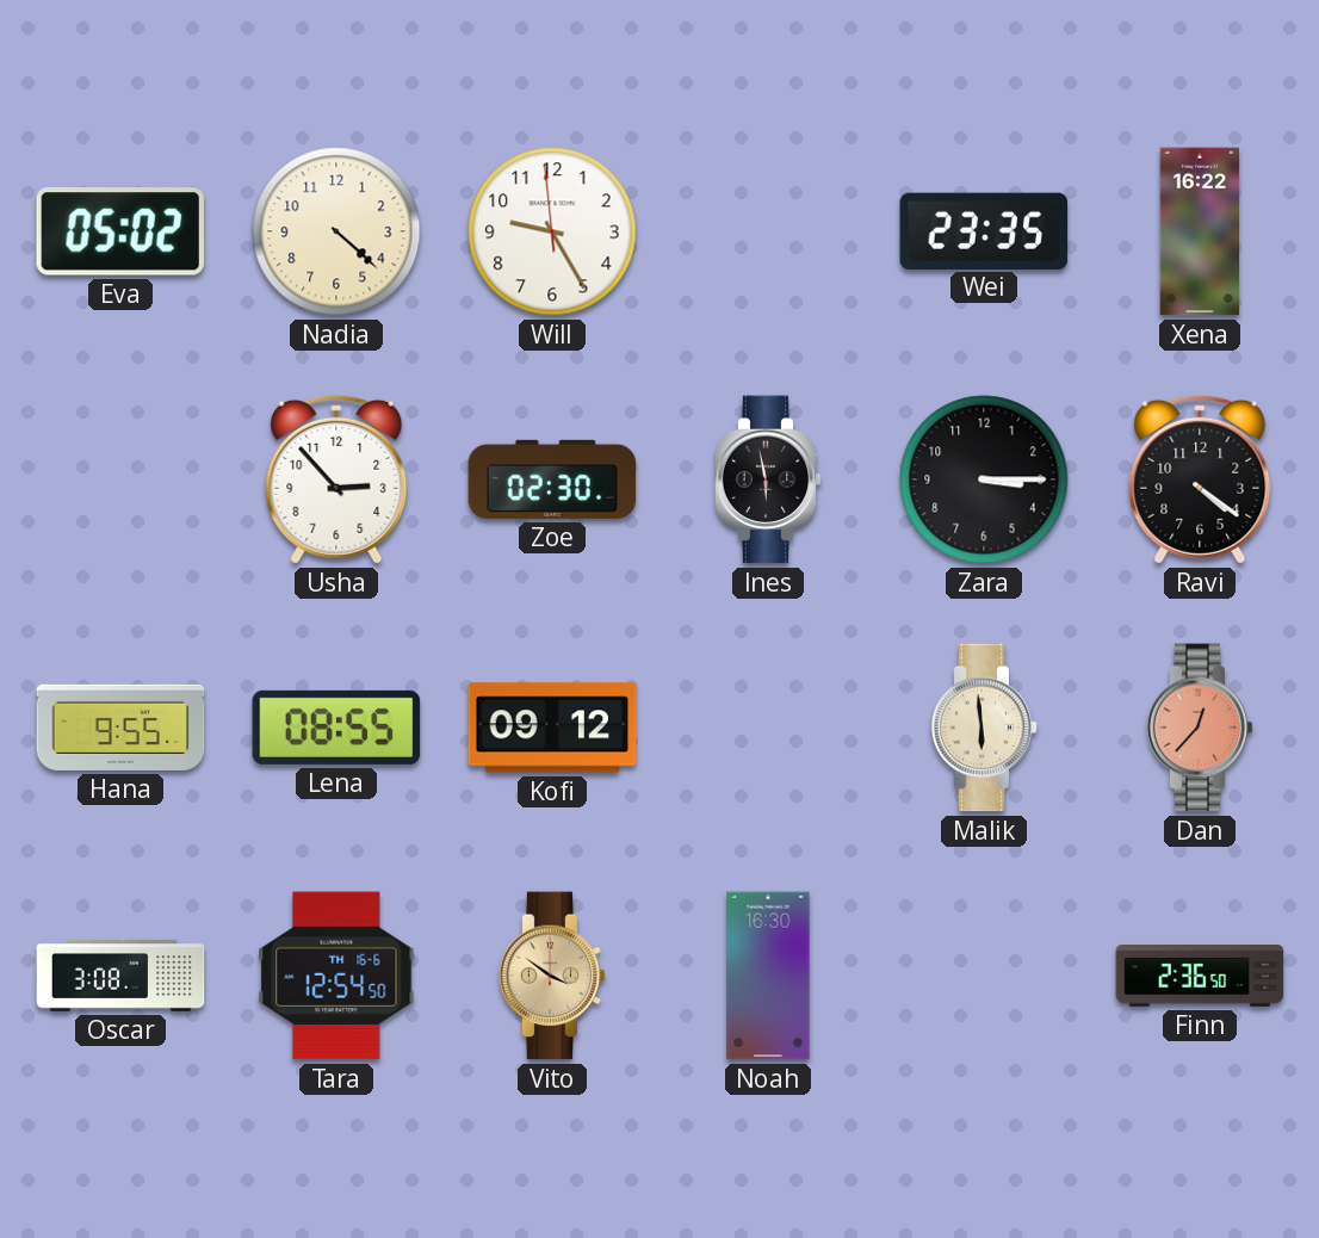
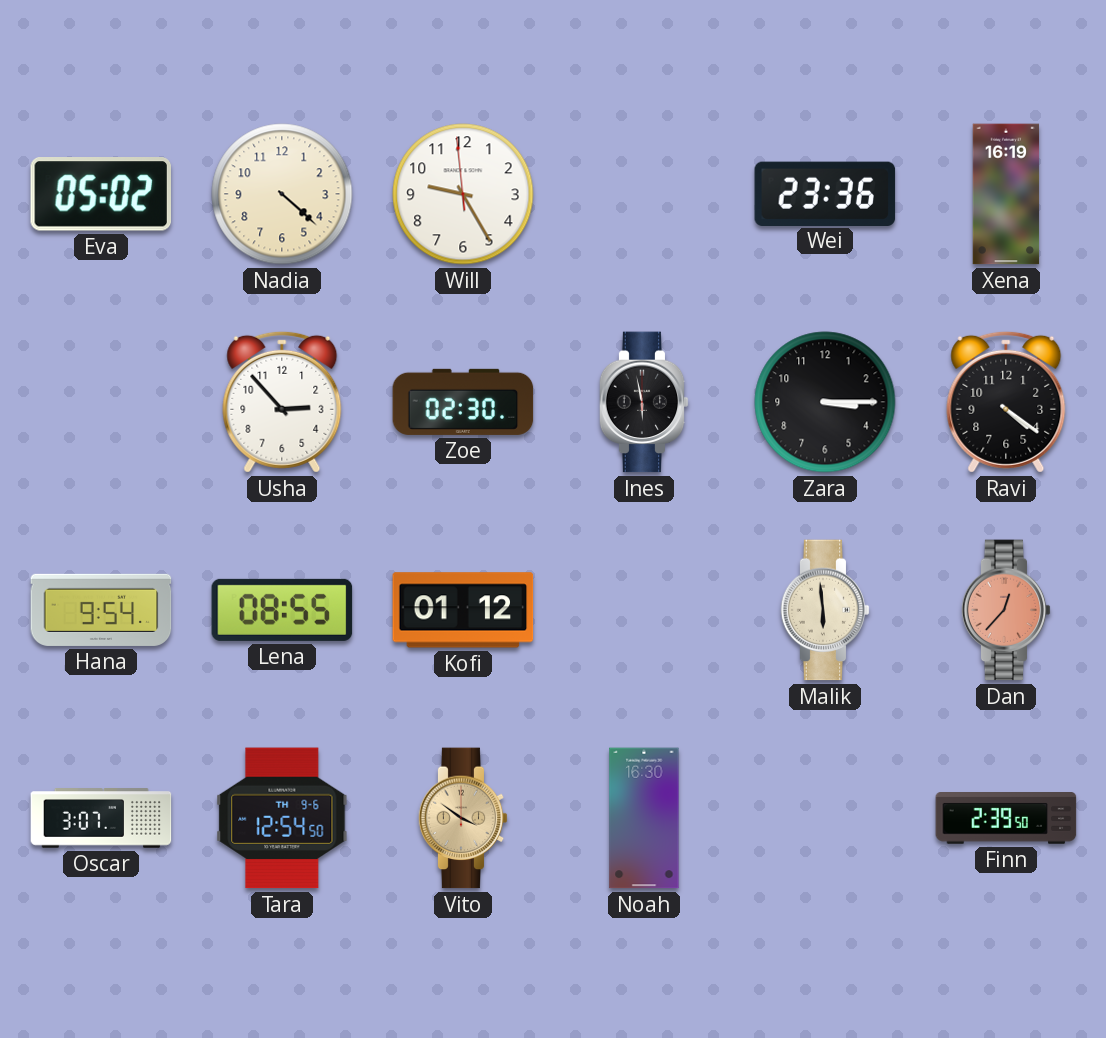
Wei: 23:35 -> 23:36 (825, 193)
Xena: 16:22 -> 16:19 (1006, 194)
Hana: 9:55 -> 9:54 (101, 610)
Kofi: 09:12 -> 01:12 (463, 610)
Oscar: 3:08 -> 3:07 (101, 818)
Tara date: TH 16-6 -> TH 9-6 (282, 818)
Finn: 2:36 -> 2:39 (1006, 819)
